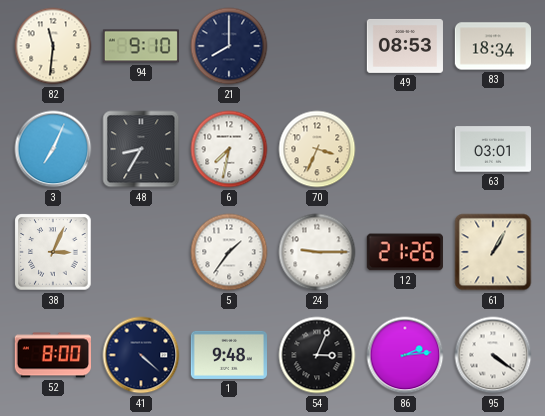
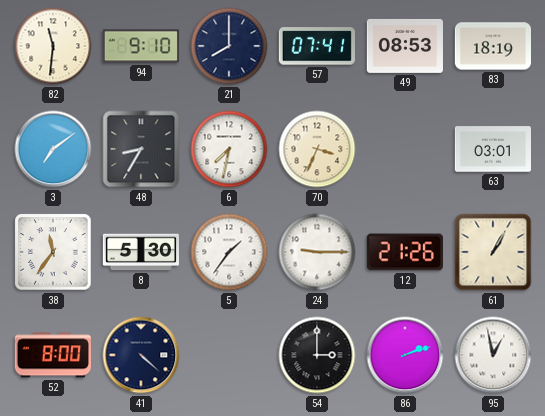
57: none -> 07:41 (317, 46)
83: 18:34 -> 18:19 (492, 46)
3: 7:04 -> 7:09 (53, 149)
38: 3:04 -> 11:36 (53, 252)
8: none -> 5:30 (141, 252)
1: 9:48 -> none (229, 355)
54: 3:04 -> 3:00 (317, 355)
86: 2:14 -> 2:12 (405, 355)
95: 4:21 -> 12:58 (493, 355)
